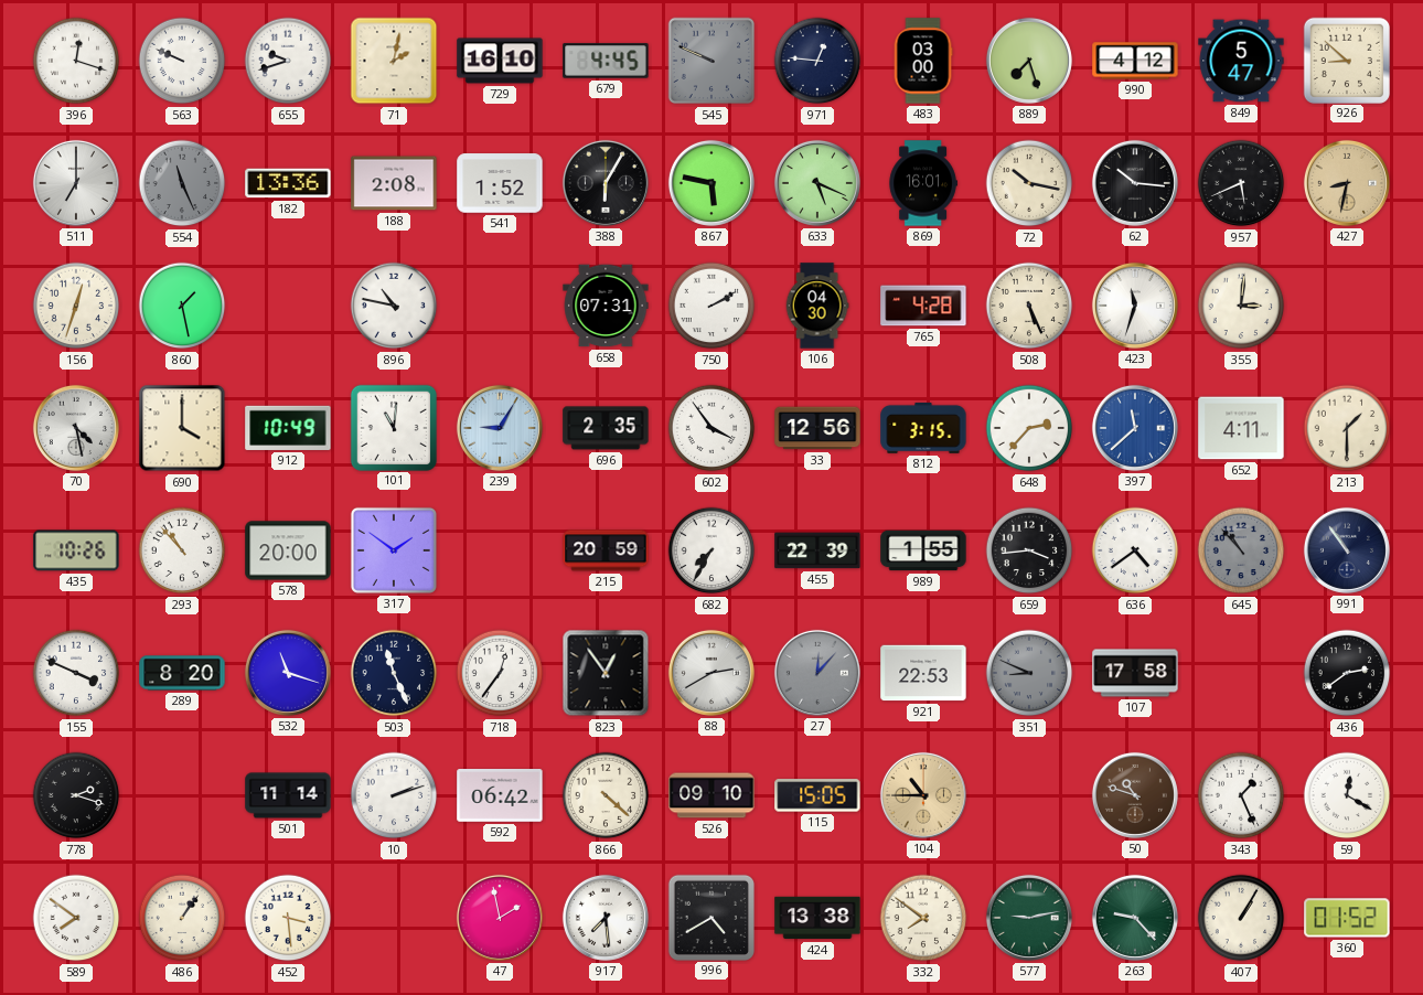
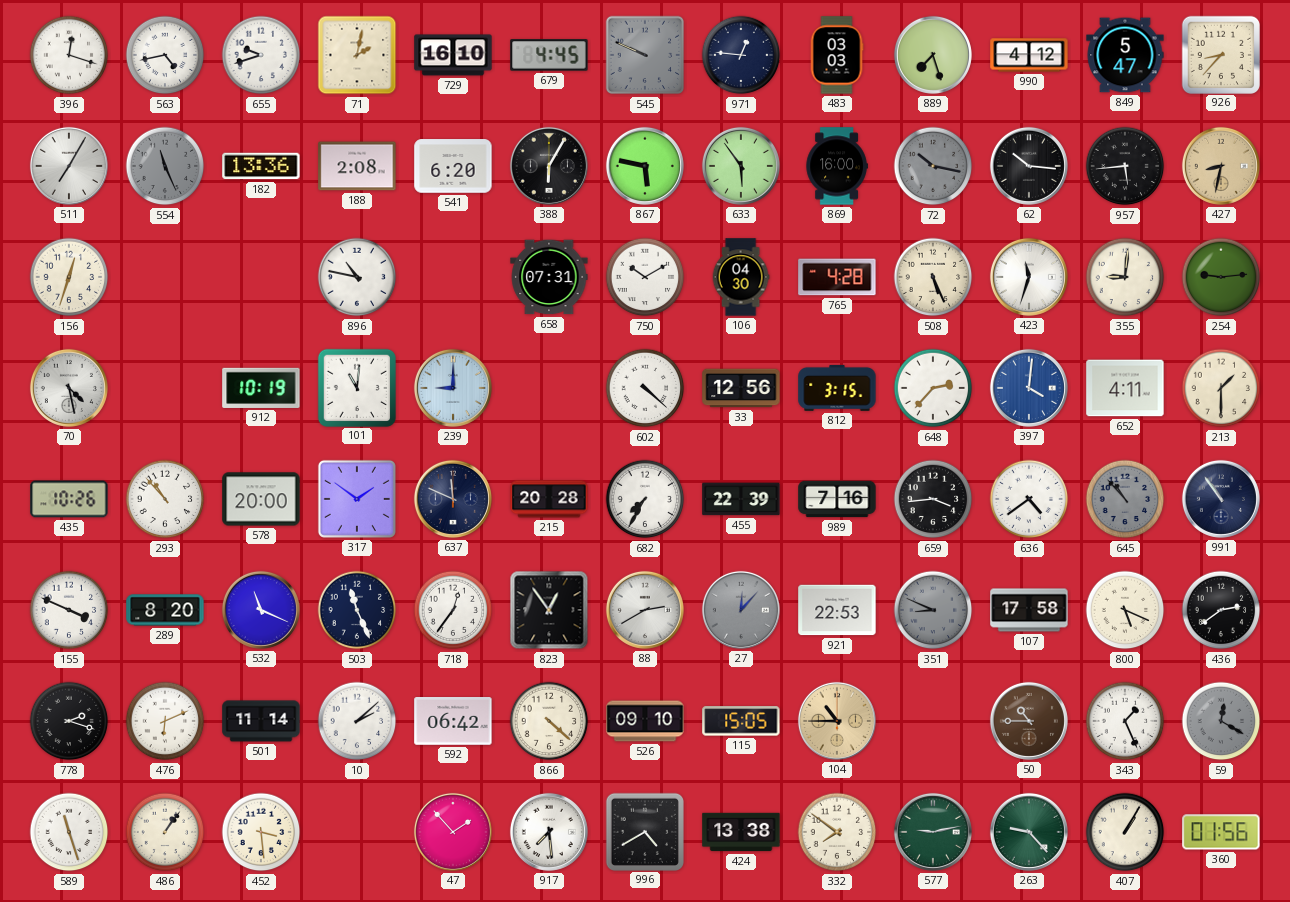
563: 9:49 -> 4:43 (165, 55)
483: 03:00 -> 03:03 (837, 55)
926: 8:52 -> 8:37 (1220, 54)
511: 7:00 -> 7:05 (69, 166)
541: 1:52 -> 6:20 (453, 166)
633: 5:19 -> 5:54 (741, 166)
869: 16:01 -> 16:00 (837, 166)
72 dial: cream -> grey (933, 166)
957: 5:41 -> 5:44 (1125, 166)
860: 1:28 -> none (182, 306)
750: 2:10 -> 10:10 (645, 277)
355: 3:01 -> 9:01 (1125, 277)
254: none -> 9:14 (1221, 277)
690: 4:00 -> none (182, 428)
912: 10:49 -> 10:19 (261, 388)
239: 9:05 -> 9:00 (453, 388)
696: 2:35 -> none (606, 428)
602: 3:54 -> 4:22 (645, 388)
397: 11:38 -> 4:01 (1029, 388)
637: none -> 11:49 (453, 499)
215: 20:59 -> 20:28 (549, 499)
989: 1:55 -> 7:16 (837, 499)
532: 11:18 -> 11:19 (261, 610)
800: none -> 5:19 (1125, 610)
476: none -> 6:11 (165, 721)
10: 2:12 -> 2:08 (357, 721)
50: 10:48 -> 10:45 (1029, 721)
59 dial: white -> grey (1221, 721)
589: 7:51 -> 11:27 (69, 832)
47: 1:58 -> 1:53 (453, 832)
360: 01:52 -> 01:56 (1221, 832)
